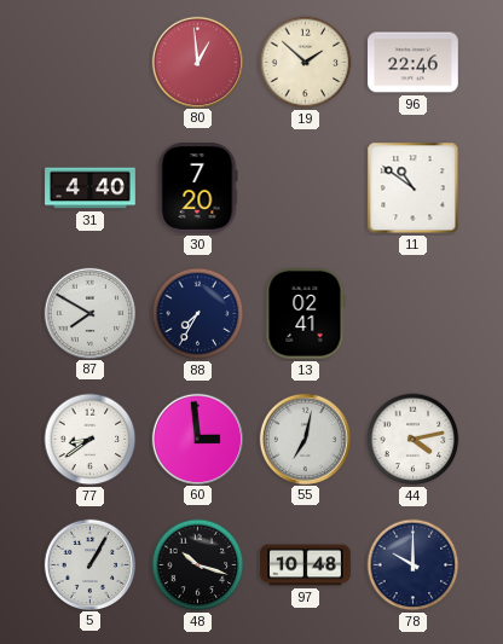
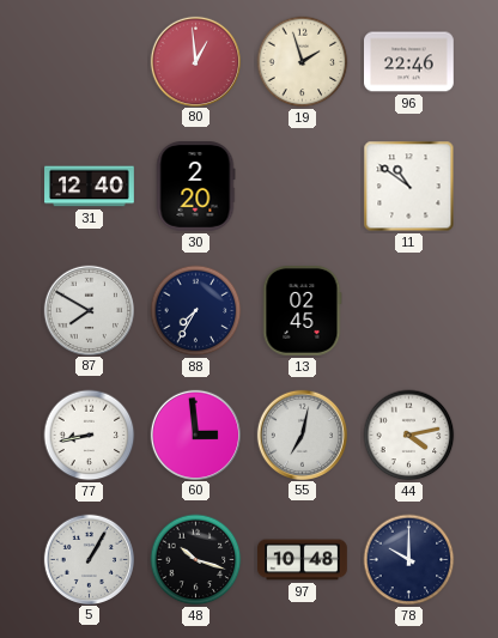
19: 1:52 -> 1:57 (303, 62)
31: 4:40 -> 12:40 (90, 187)
30: 7:20 -> 2:20 (195, 187)
13: 02:41 -> 02:45 (303, 311)
77: 8:39 -> 8:43 (90, 436)
